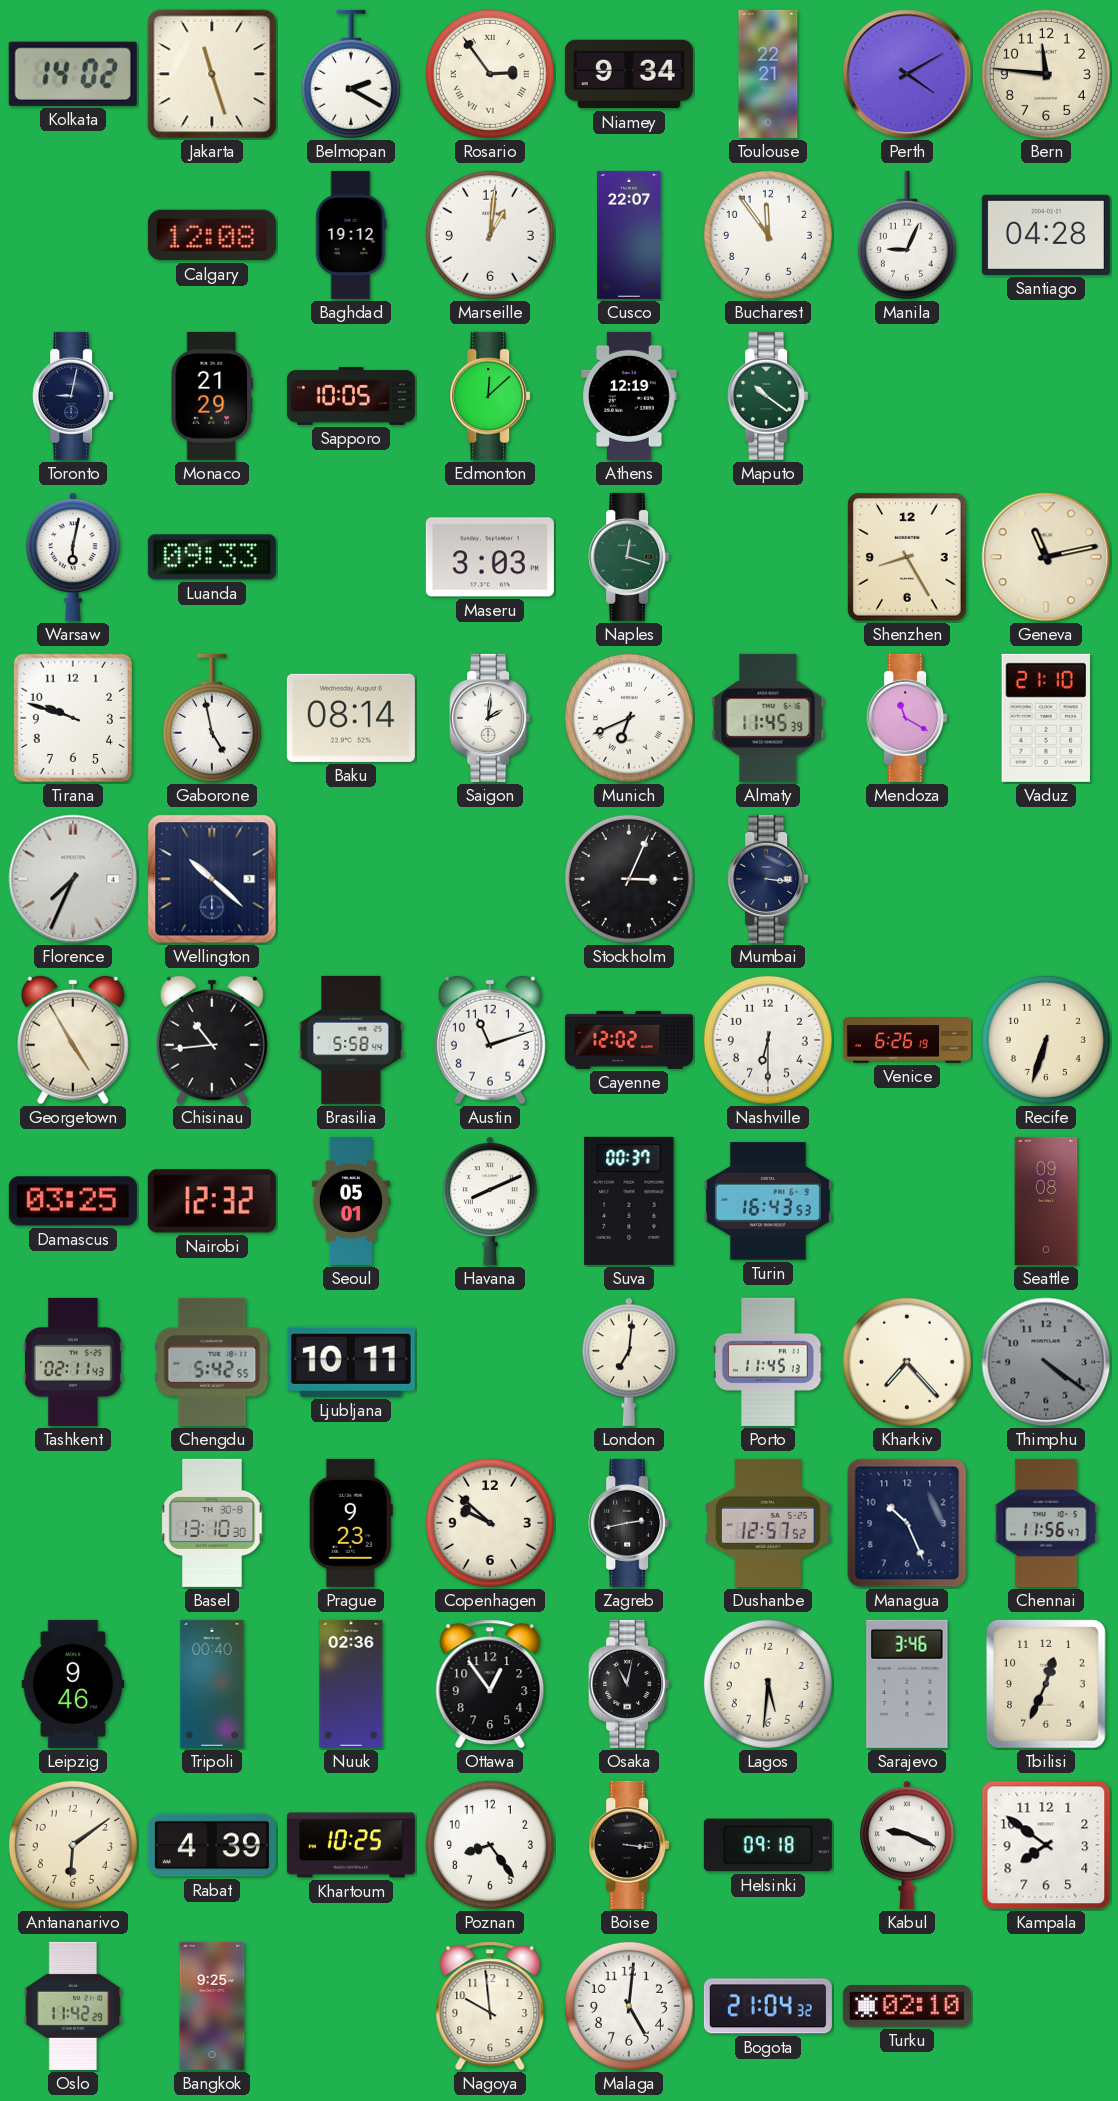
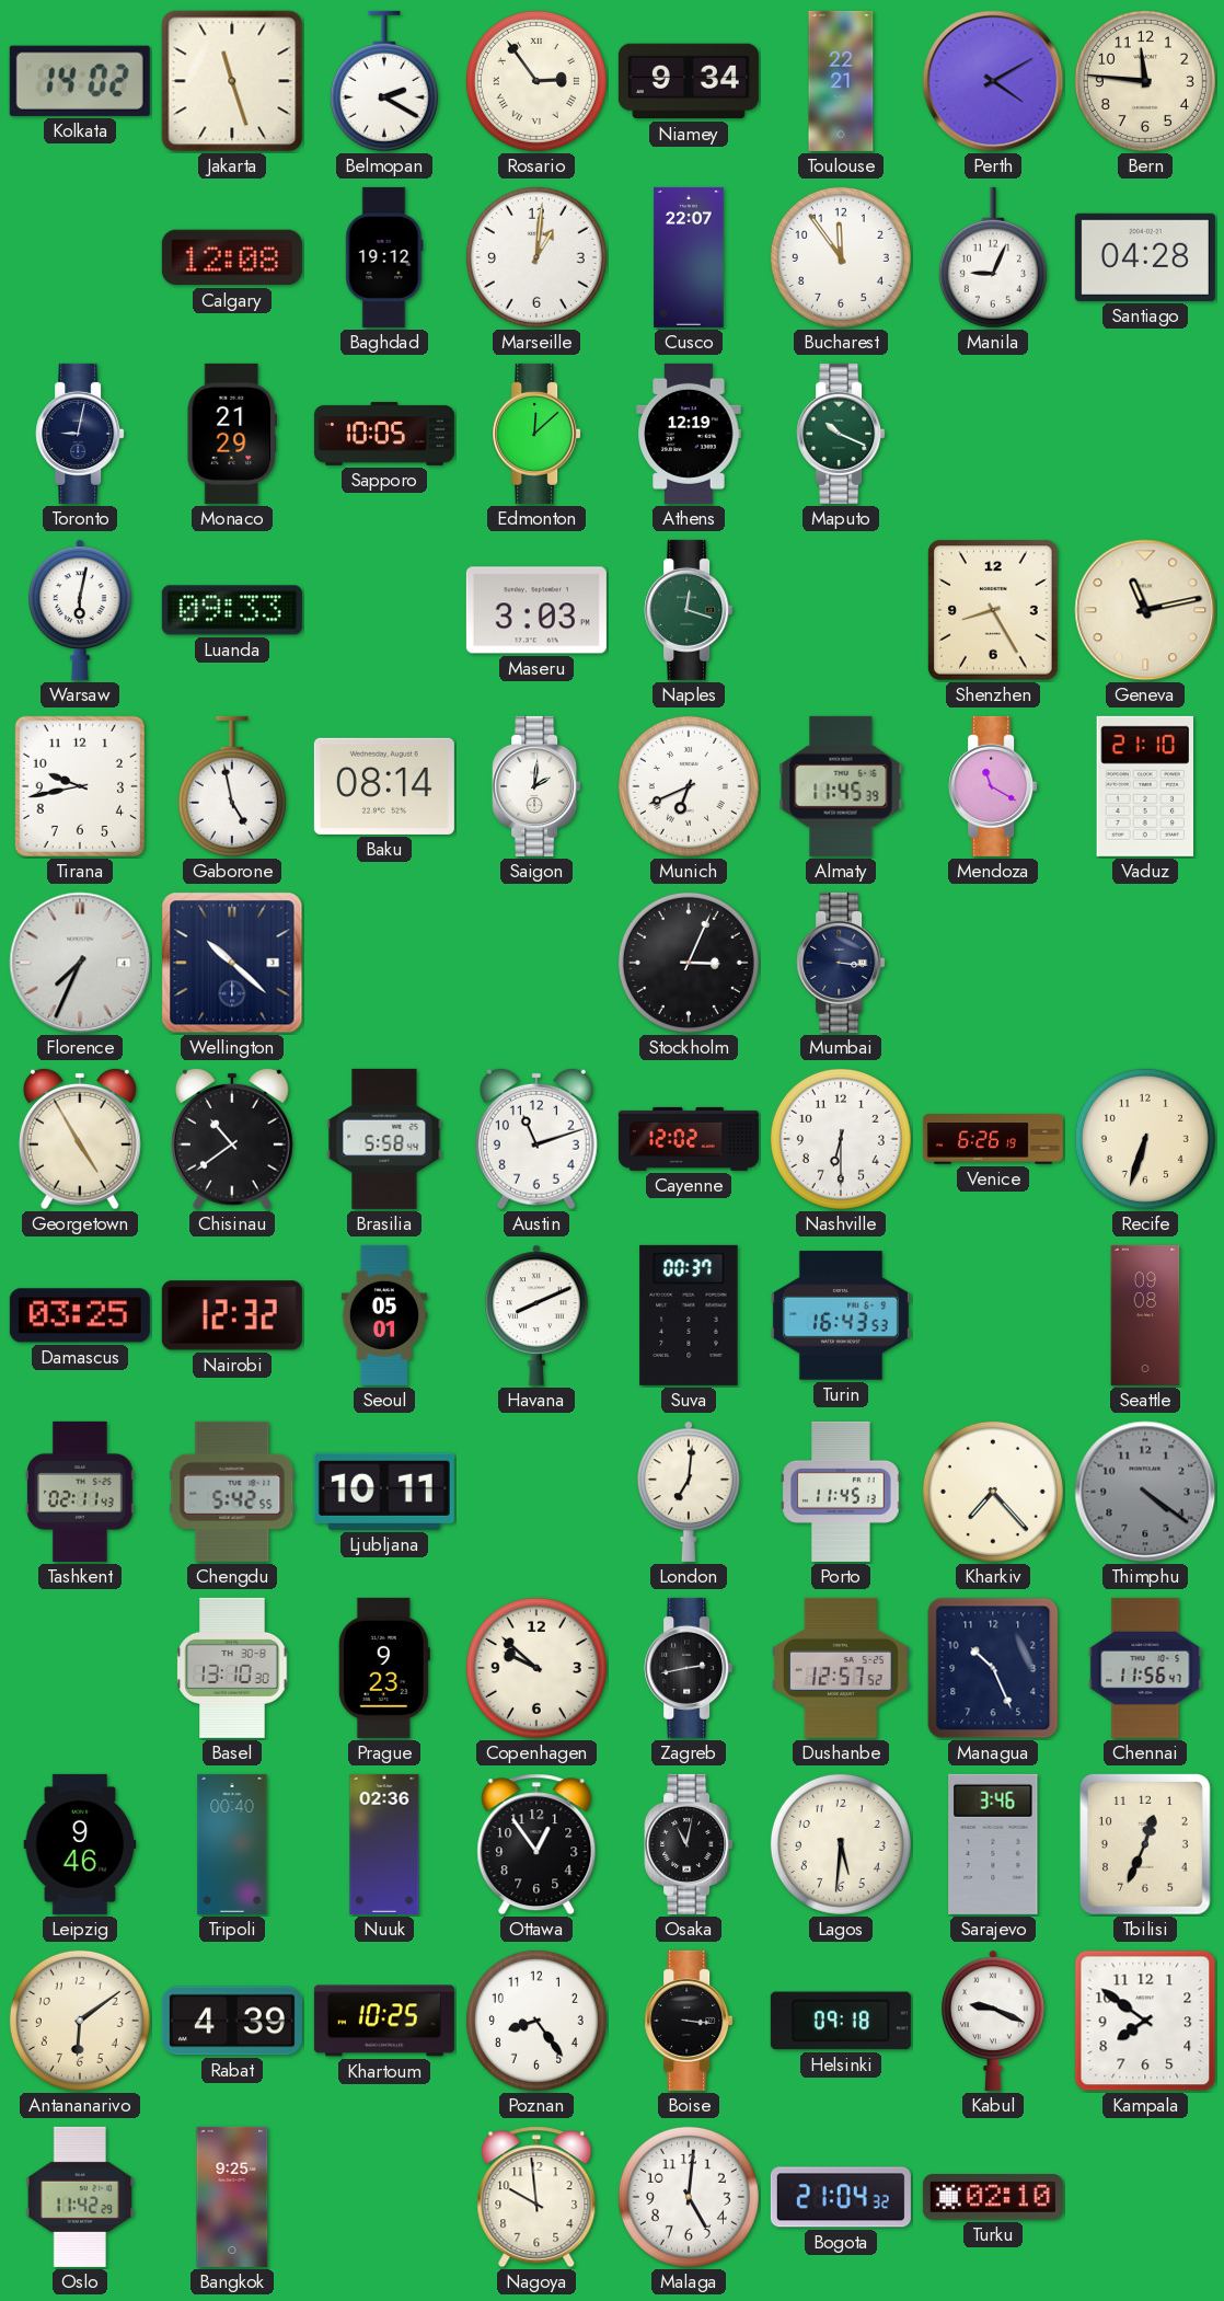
Maputo: 10:21 -> 10:19 (841, 434)
Tirana: 9:48 -> 9:43 (80, 786)
Chisinau: 10:44 -> 10:39 (232, 1139)
